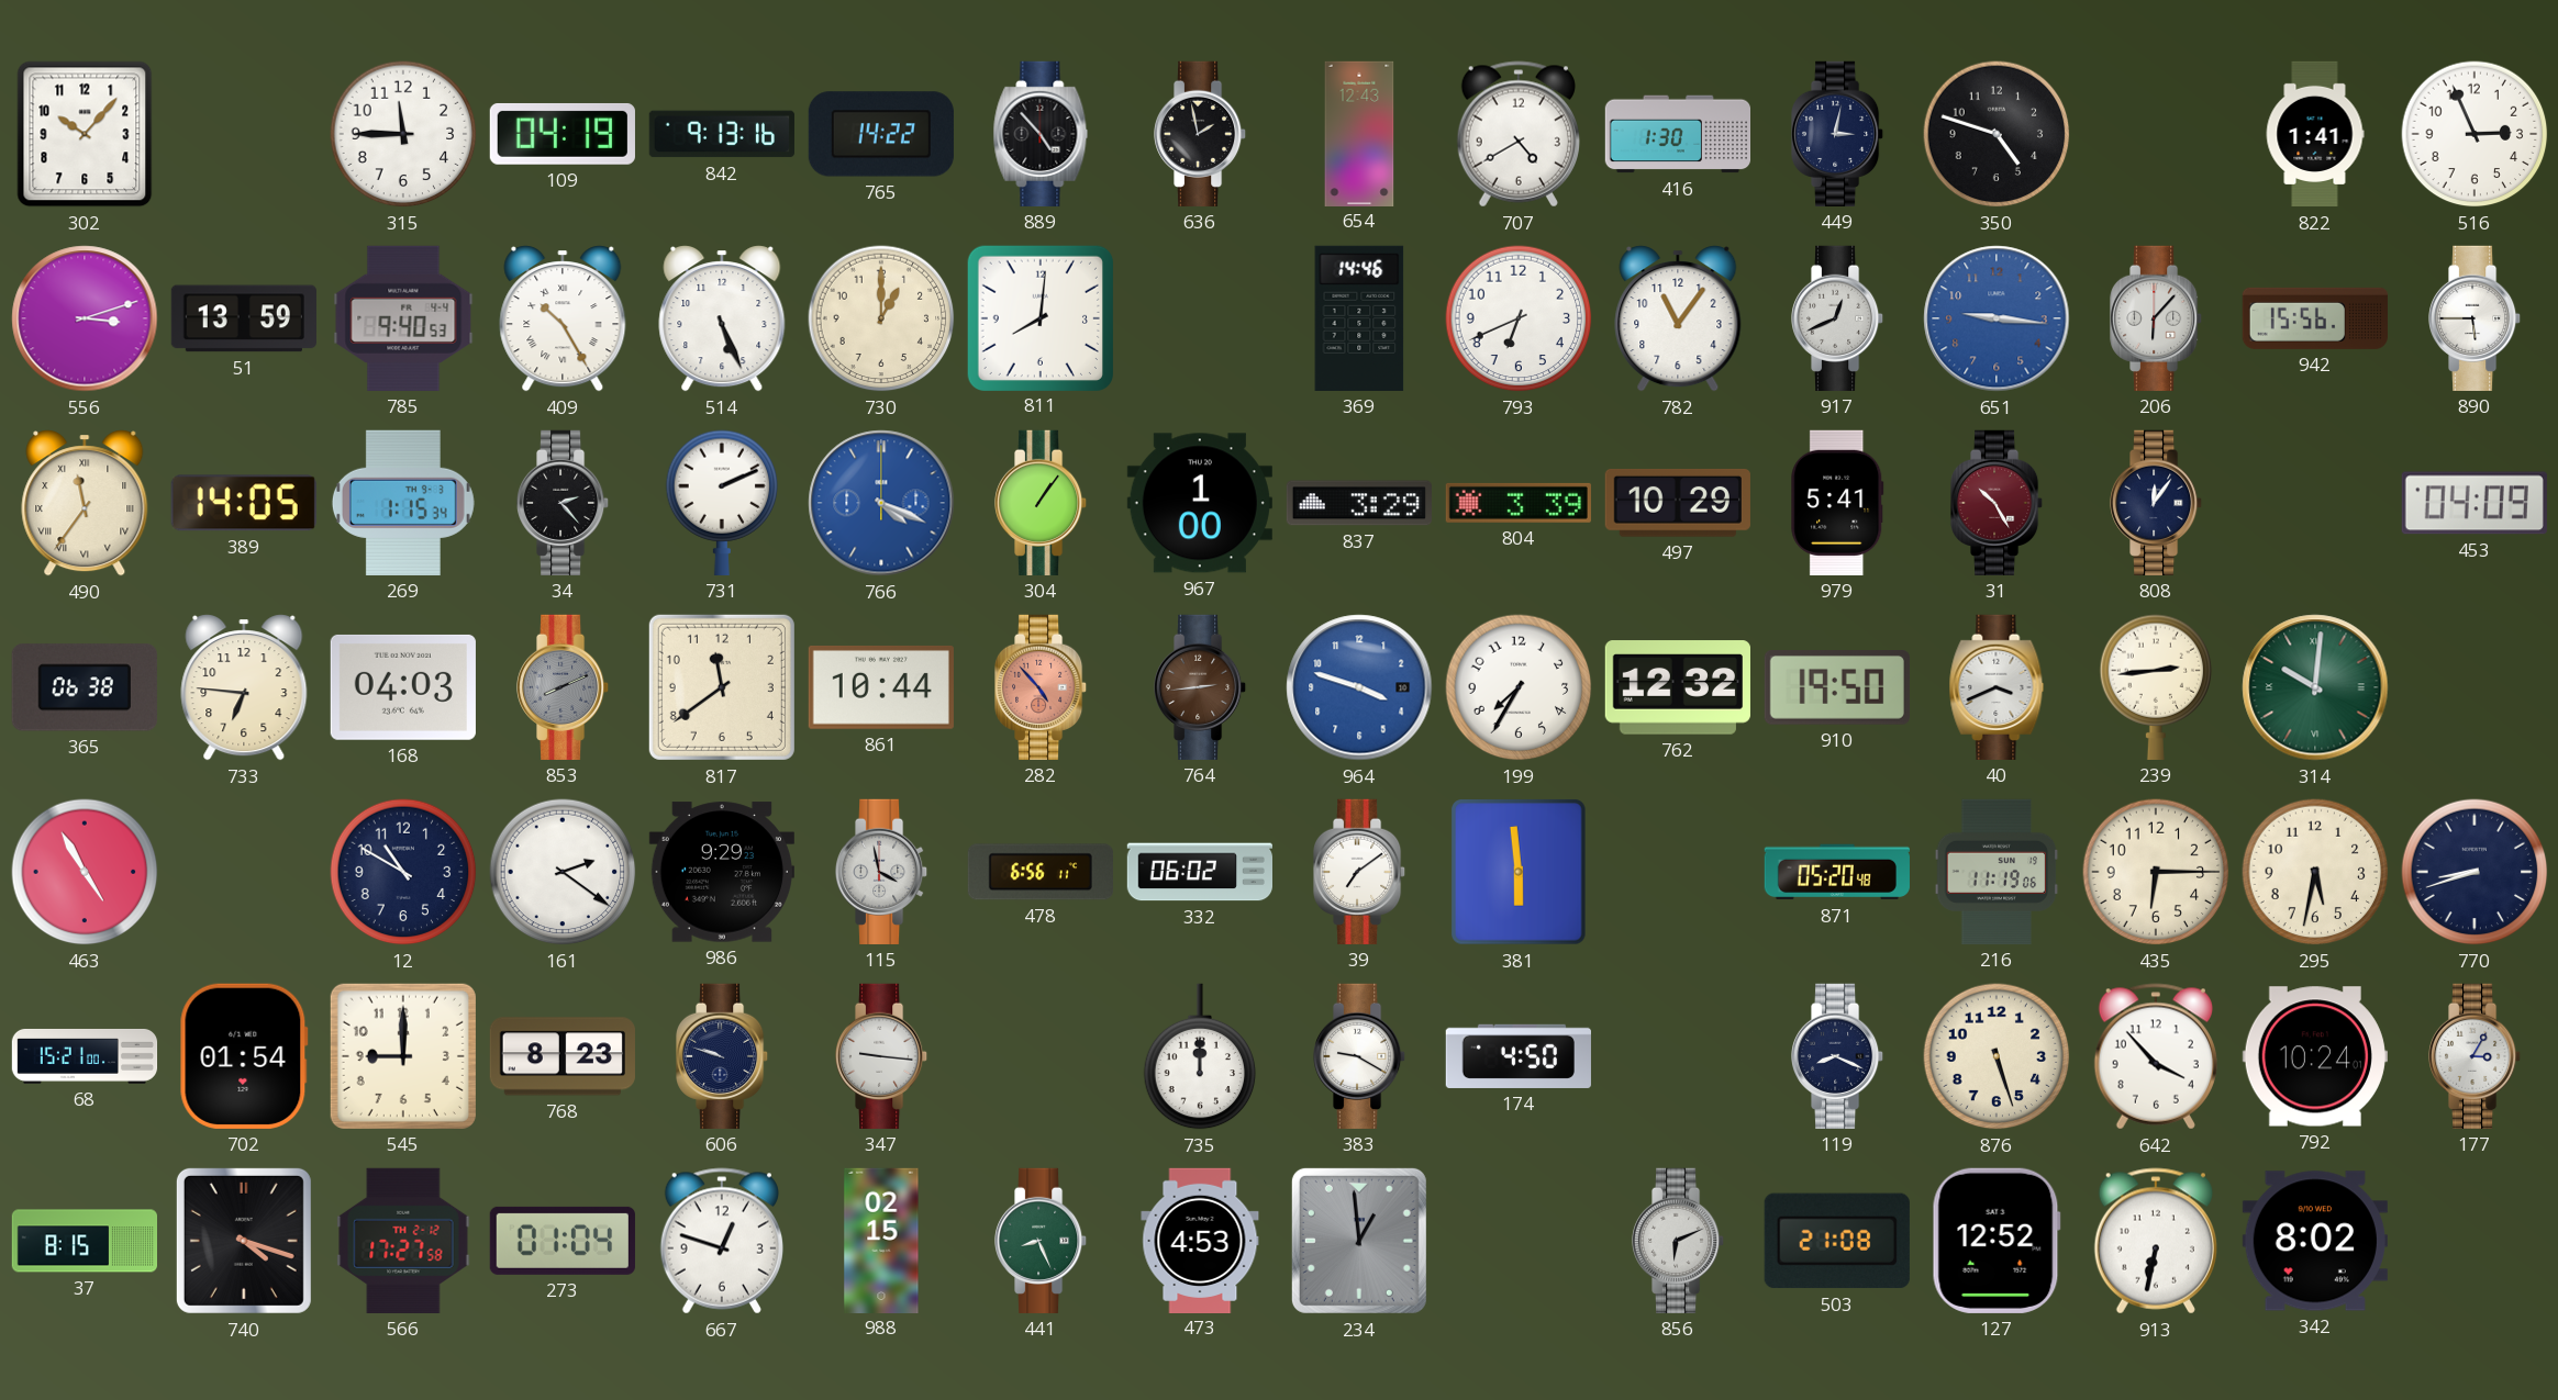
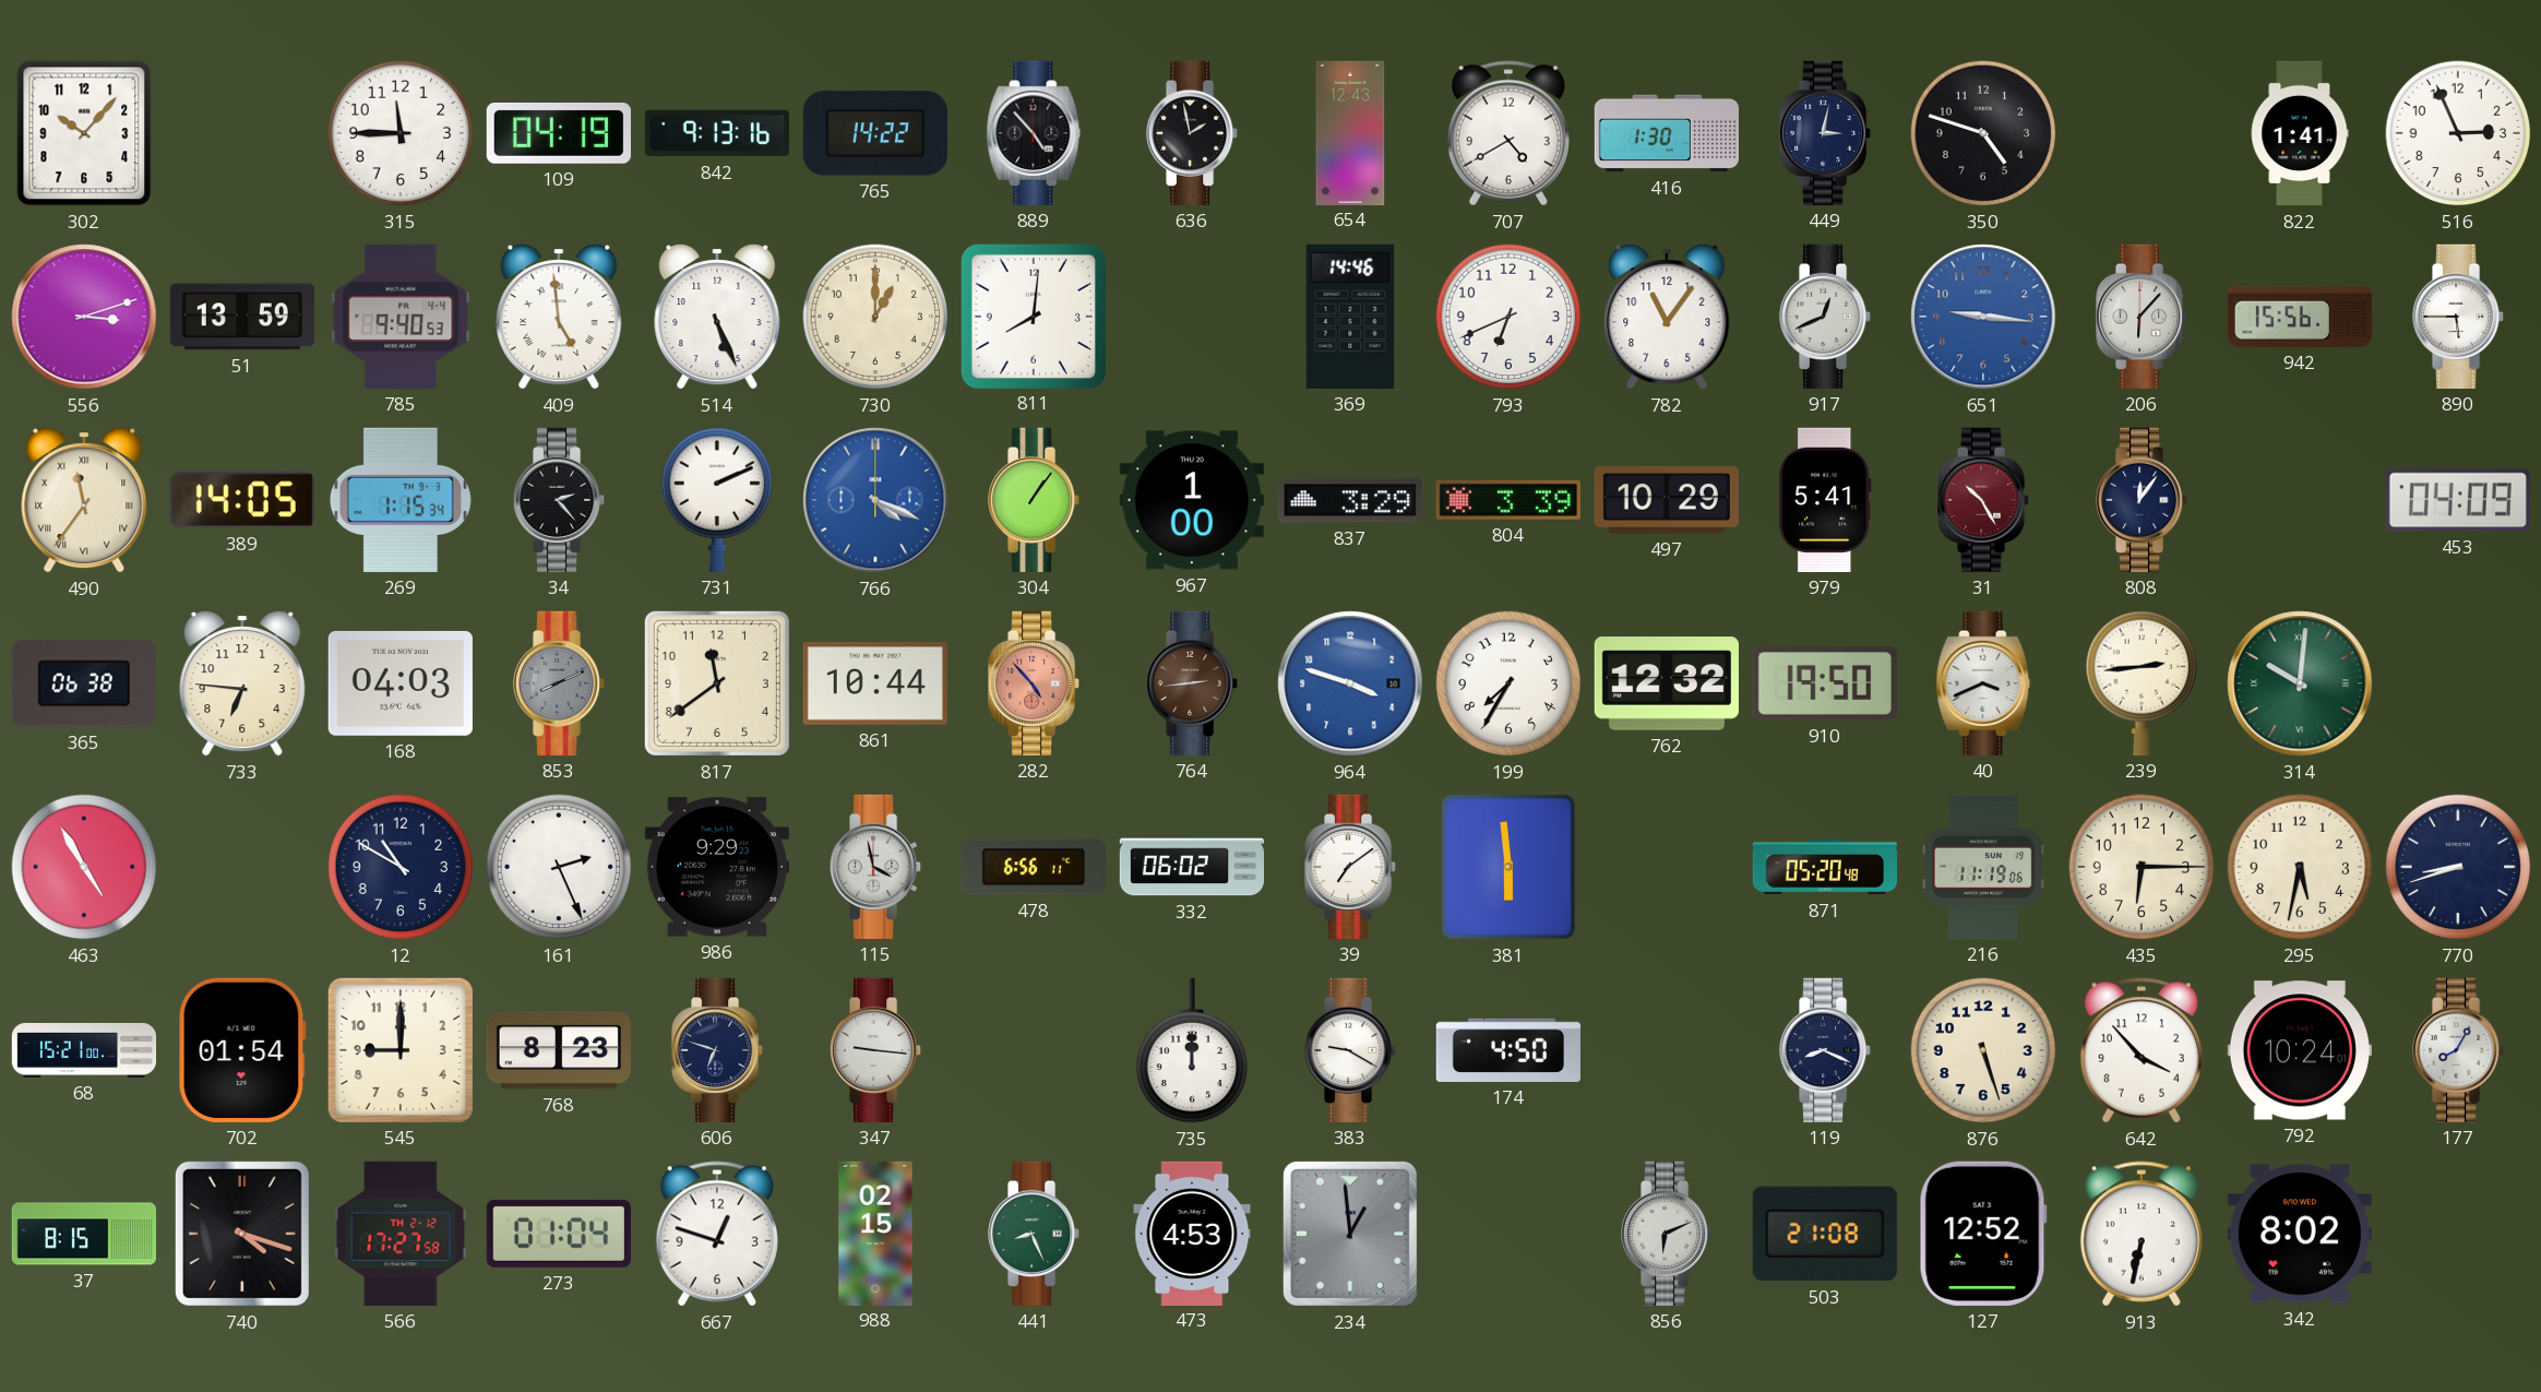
409: 10:25 -> 4:59 (559, 317)
161: 2:21 -> 2:26 (559, 867)
606: 9:48 -> 6:48 (718, 1050)
177: 3:05 -> 8:05 (2459, 1050)
